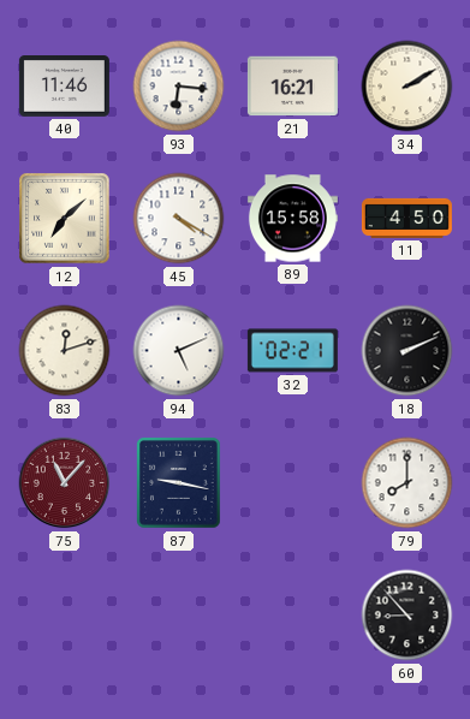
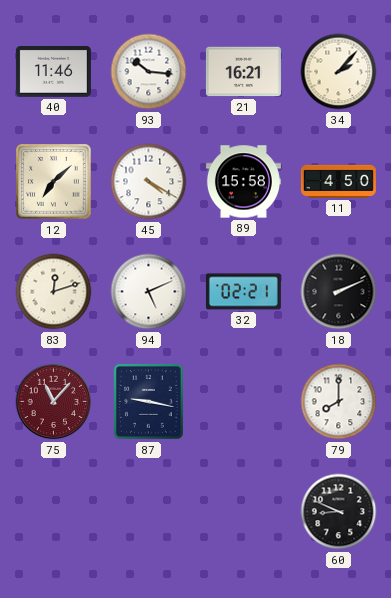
93: 6:16 -> 10:16 (149, 72)
34: 2:10 -> 2:07 (339, 72)
60: 8:53 -> 8:49 (339, 512)
